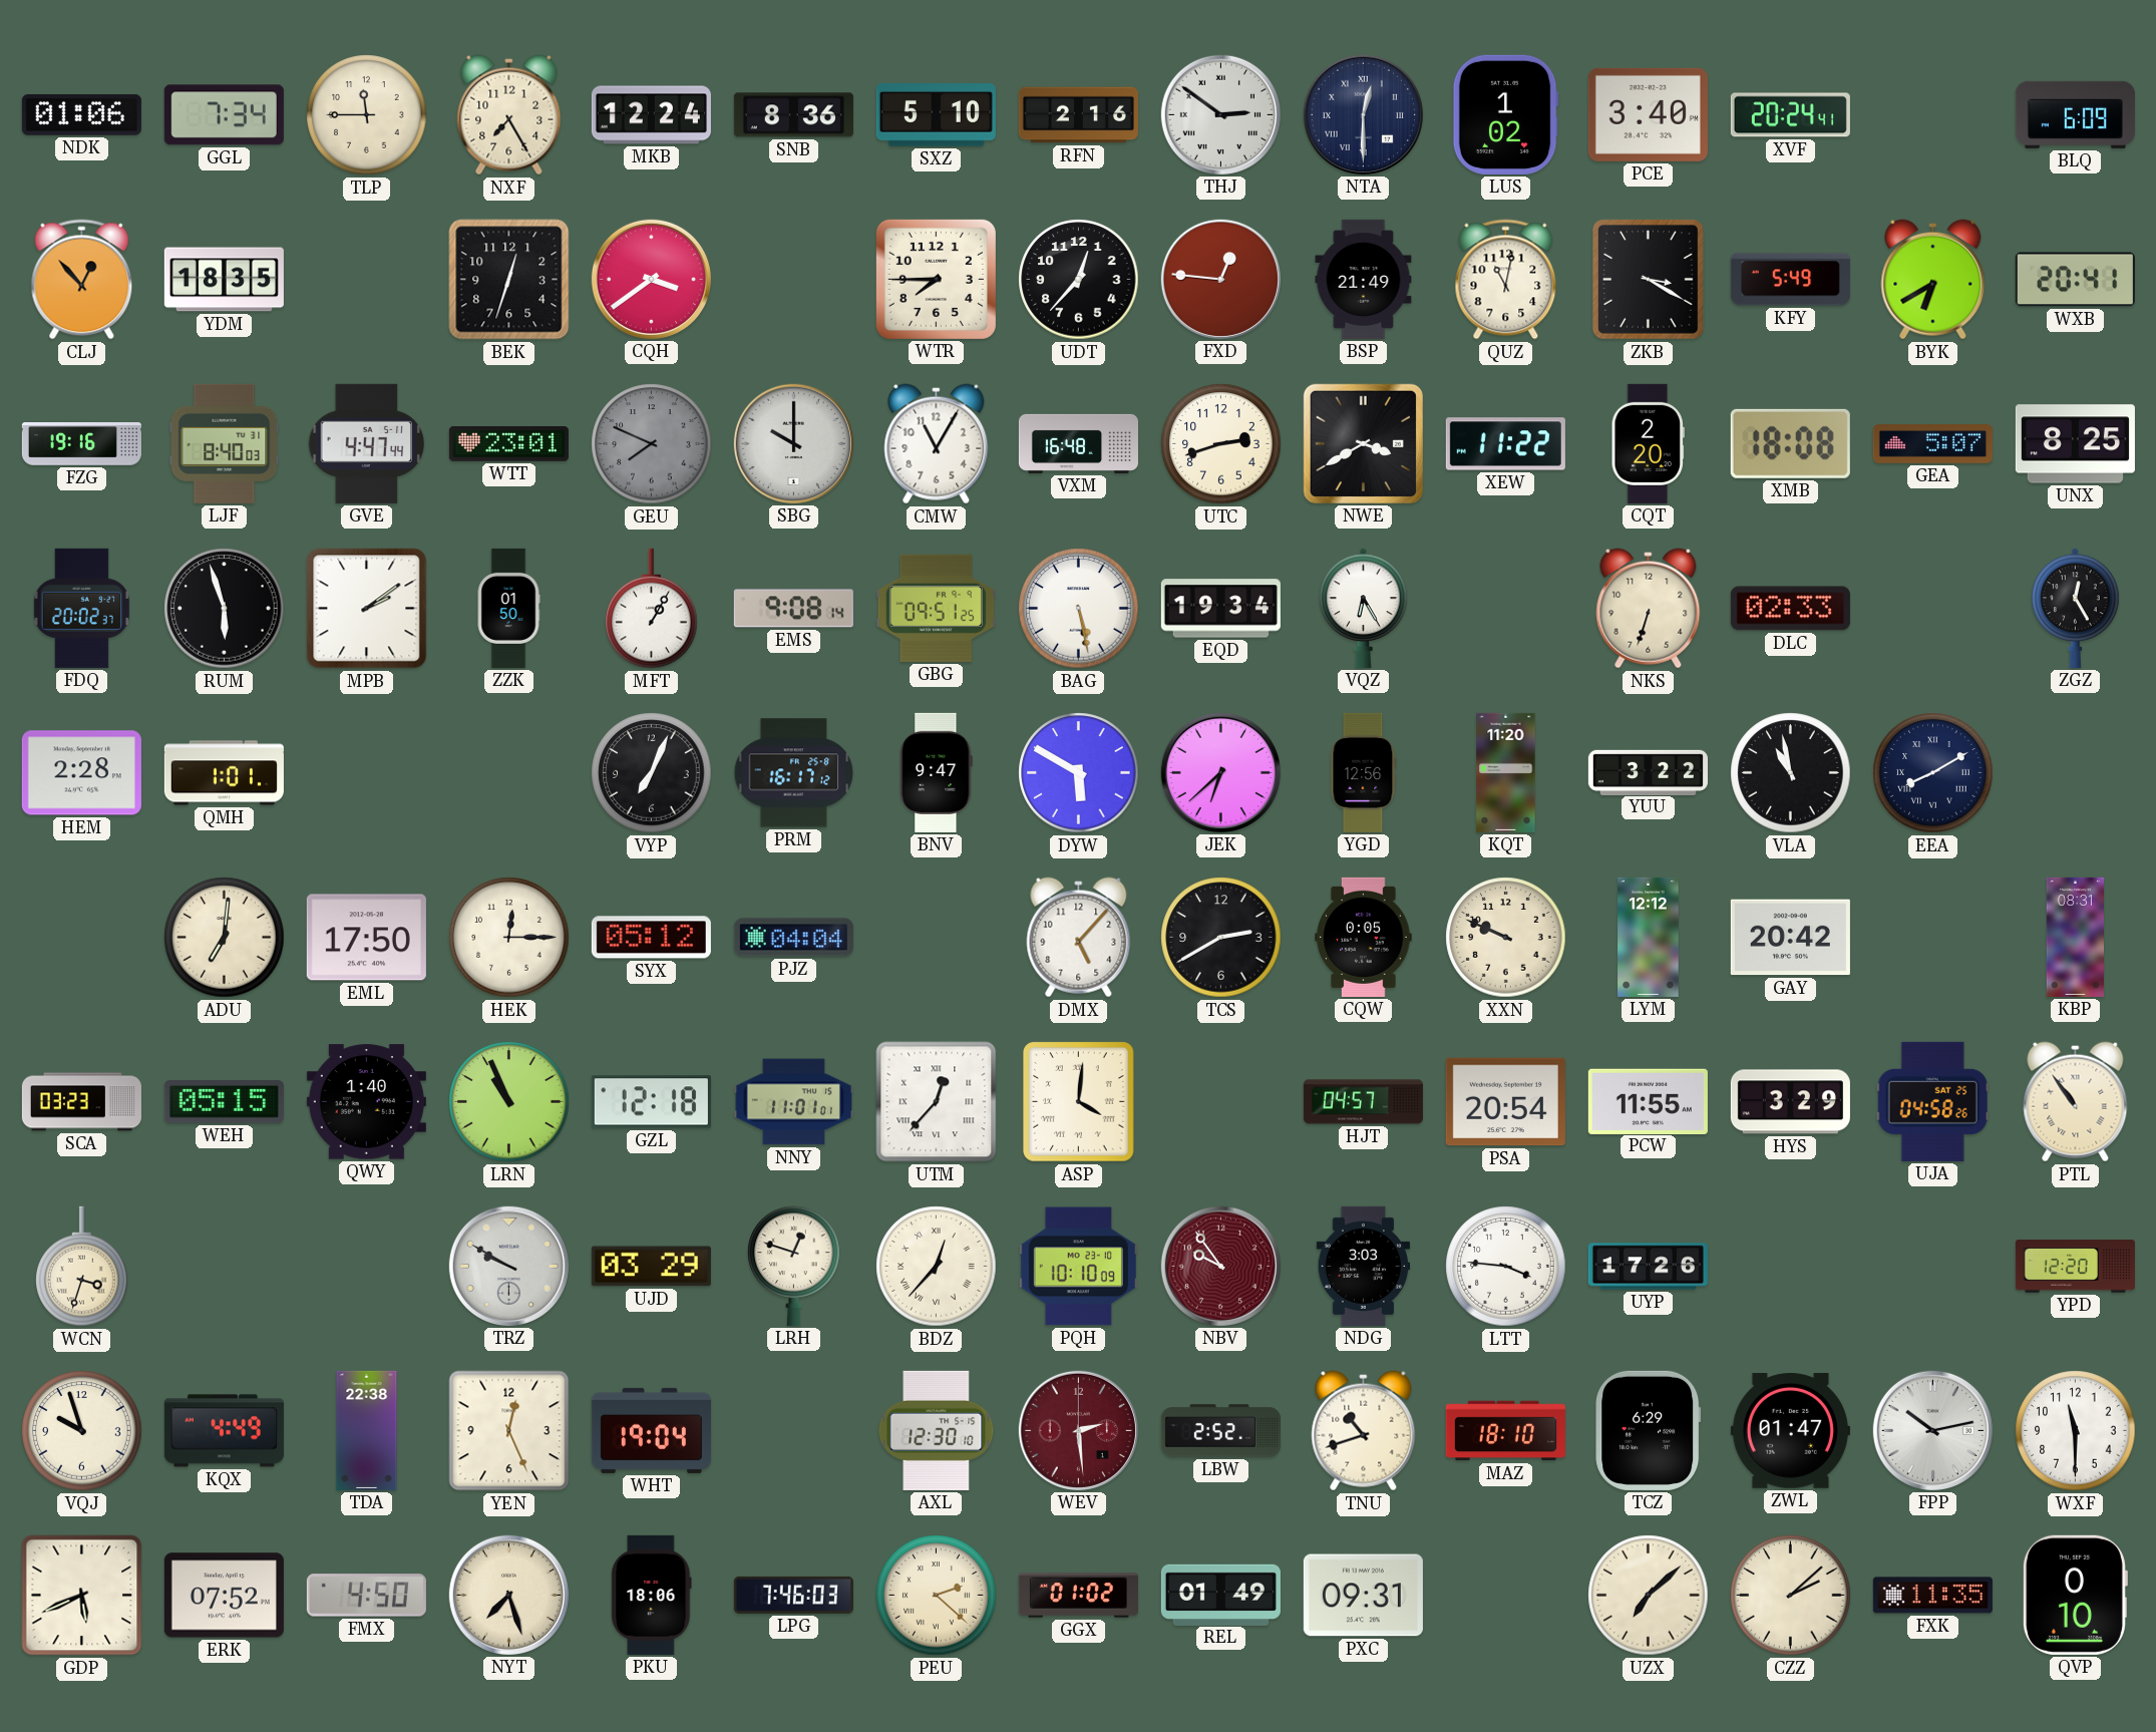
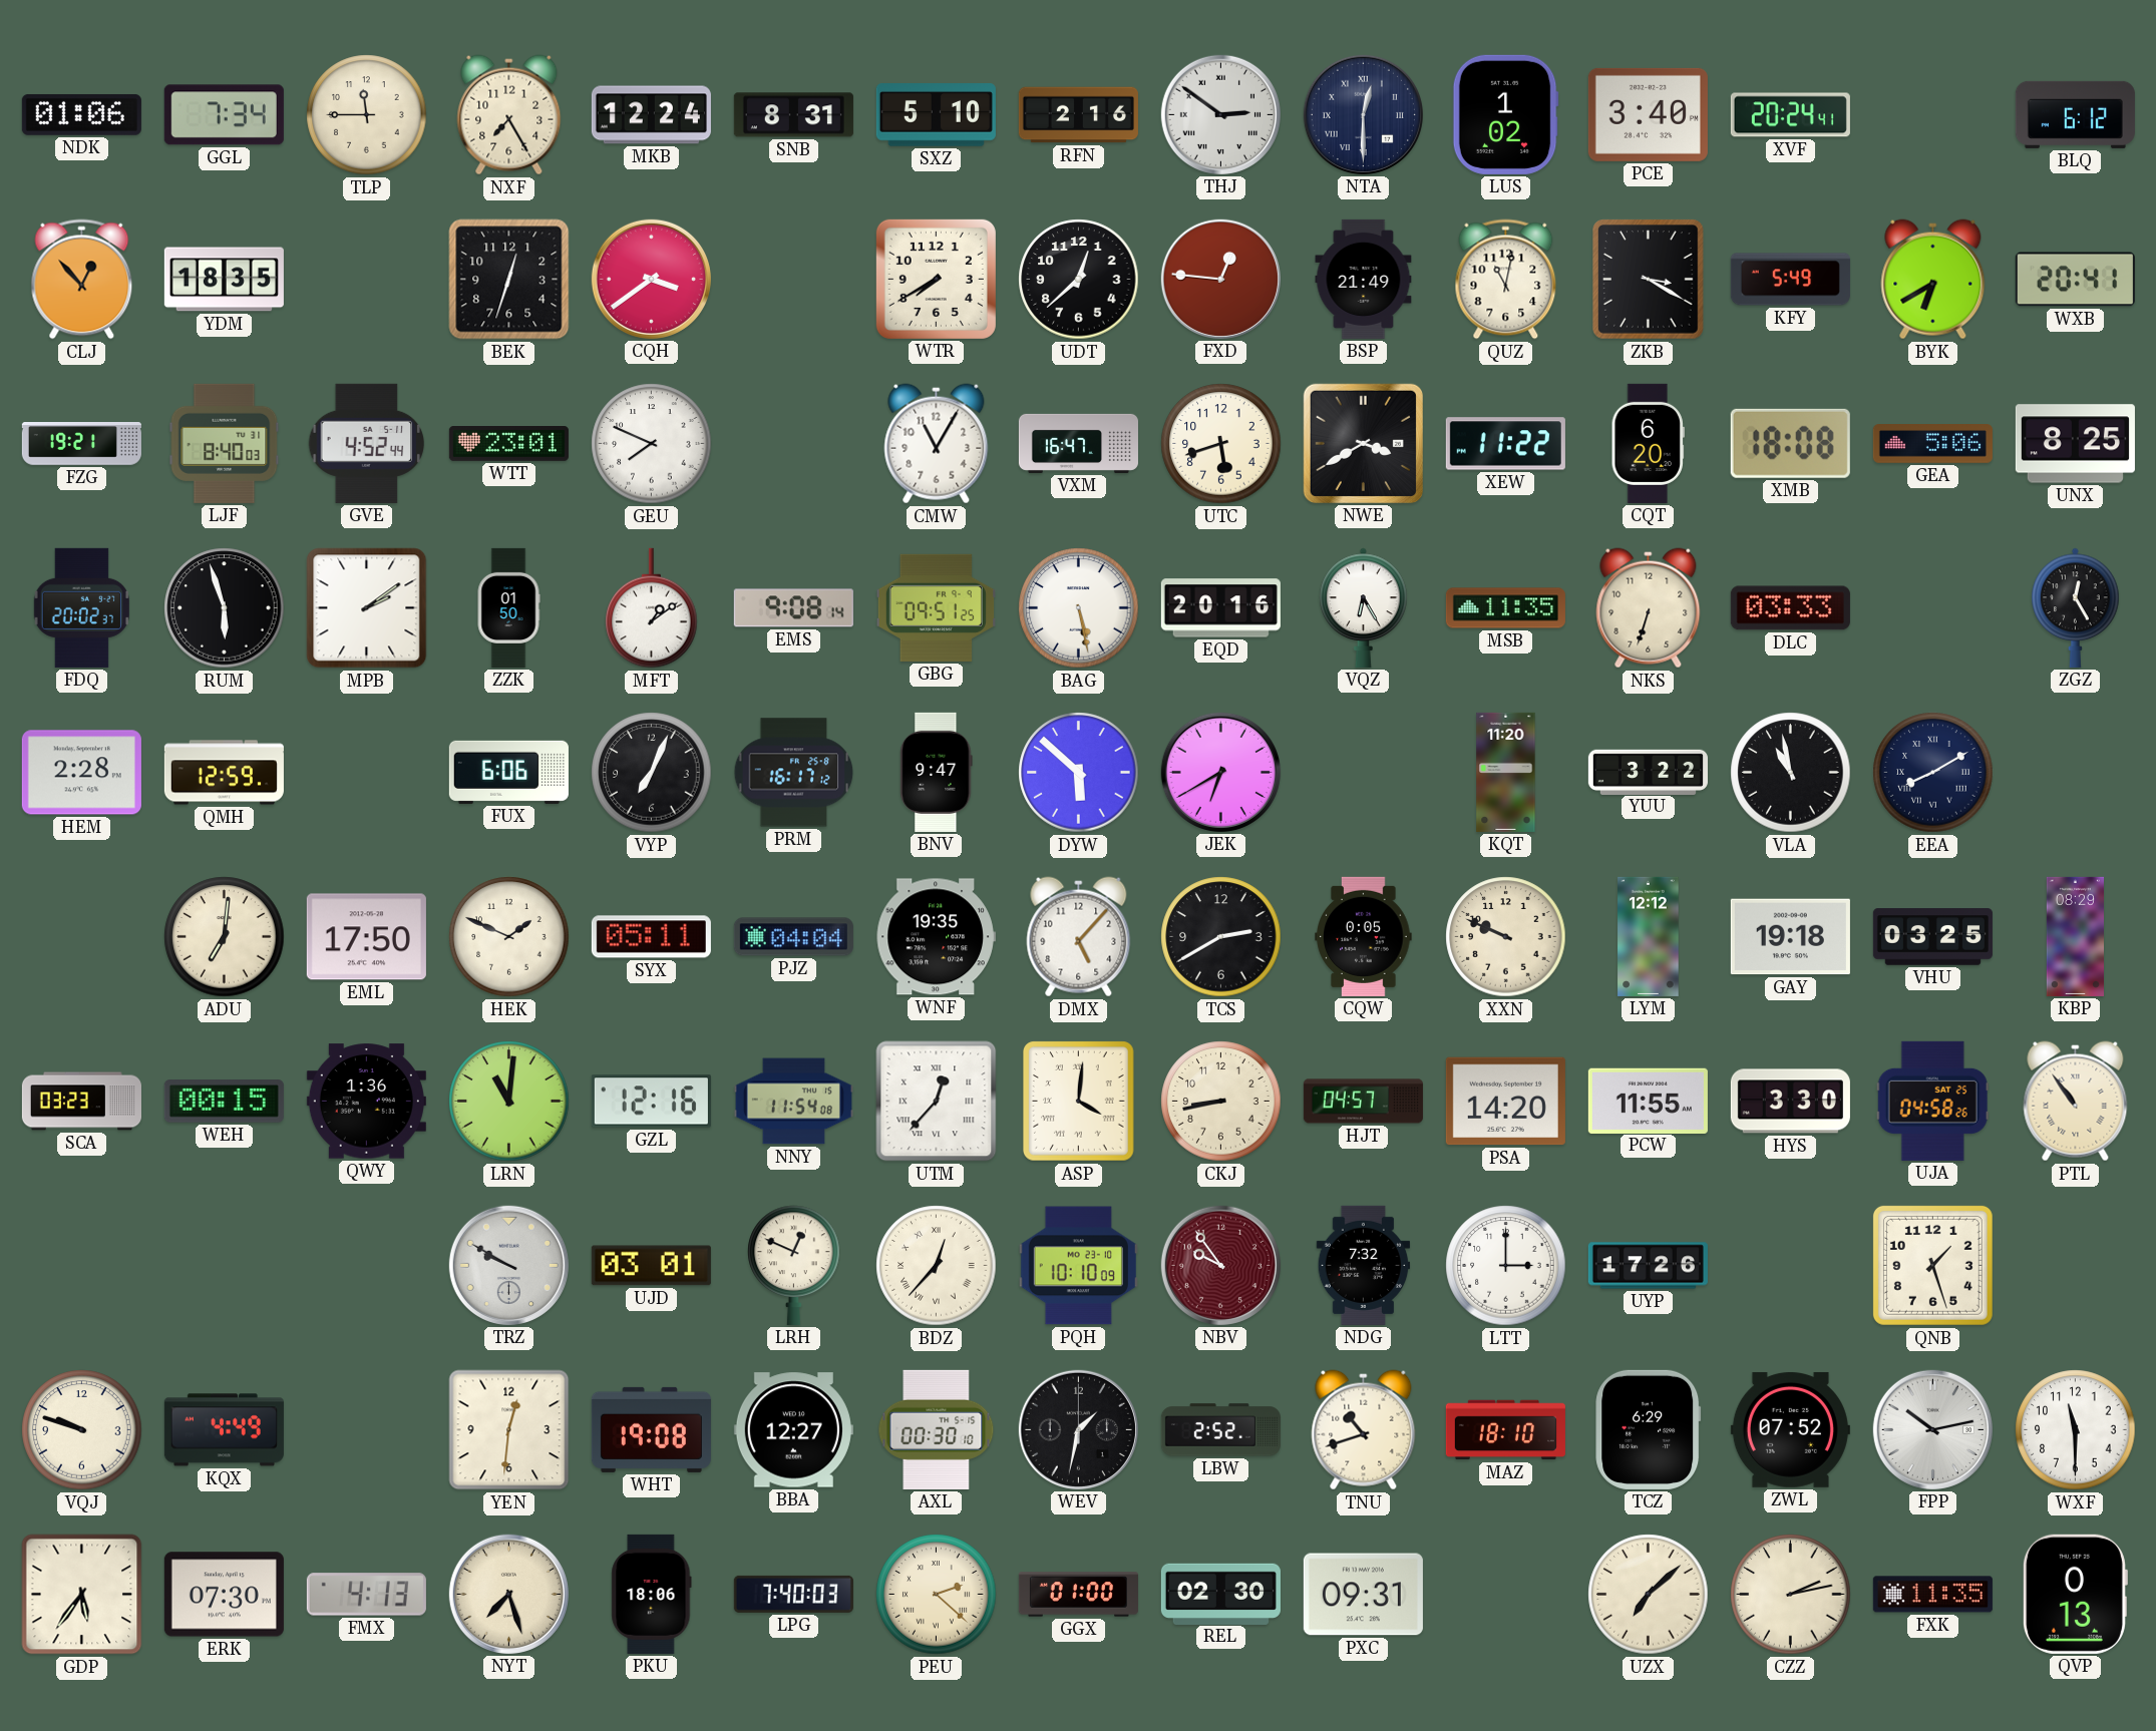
SNB: 8:36 -> 8:31 (793, 115)
BLQ: 6:09 -> 6:12 (2075, 114)
WTR: 7:45 -> 7:40 (936, 279)
UDT: 12:37 -> 12:38 (1079, 280)
FZG: 19:16 -> 19:21 (81, 444)
GVE: 4:47 -> 4:52 (367, 443)
GEU dial: grey -> white (652, 444)
SBG: 10:00 -> none (793, 443)
VXM: 16:48 -> 16:47 (1078, 443)
UTC: 2:42 -> 5:42 (1221, 444)
CQT: 2:20 -> 6:20 (1648, 443)
GEA: 5:07 -> 5:06 (1932, 444)
MFT: 1:05 -> 1:09 (652, 608)
EQD: 19:34 -> 20:16 (1220, 608)
MSB: none -> 11:35 (1505, 608)
DLC: 02:33 -> 03:33 (1790, 608)
QMH: 1:01 -> 12:59 (224, 773)
FUX: none -> 6:06 (508, 772)
DYW: 5:50 -> 5:52 (1079, 773)
JEK: 6:38 -> 6:40 (1220, 772)
YGD: 12:56 -> none (1364, 772)
HEK: 12:15 -> 1:49 (509, 937)
SYX: 05:12 -> 05:11 (651, 937)
WNF: none -> 19:35 (936, 937)
GAY: 20:42 -> 19:18 (1790, 937)
VHU: none -> 03:25 (1932, 937)
KBP: 08:31 -> 08:29 (2075, 936)
WEH: 05:15 -> 00:15 (224, 1102)
QWY: 1:40 -> 1:36 (366, 1102)
LRN: 10:56 -> 11:01 (509, 1102)
GZL: 12:18 -> 12:16 (651, 1102)
NNY: 11:01 -> 11:54 (793, 1102)
CKJ: none -> 8:43 (1221, 1102)
PSA: 20:54 -> 14:20 (1505, 1102)
HYS: 3:29 -> 3:30 (1790, 1102)
WCN: 3:33 -> none (82, 1267)
UJD: 03:29 -> 03:01 (651, 1266)
LRH: 12:48 -> 12:49 (794, 1265)
NDG: 3:03 -> 7:32 (1364, 1265)
LTT: 3:46 -> 3:00 (1506, 1266)
QNB: none -> 1:27 (1932, 1265)
YPD: 12:20 -> none (2075, 1267)
VQJ: 9:57 -> 9:48 (82, 1430)
TDA: 22:38 -> none (367, 1430)
YEN: 12:26 -> 12:31 (509, 1430)
WHT: 19:04 -> 19:08 (651, 1429)
BBA: none -> 12:27 (793, 1430)
AXL: 12:30 -> 00:30 (937, 1429)
WEV: 2:29 -> 1:32 (1078, 1429)
WEV dial: burgundy -> black (1078, 1429)
ZWL: 01:47 -> 07:52 (1790, 1429)
GDP: 5:41 -> 5:36 (82, 1595)
ERK: 07:52 -> 07:30 (224, 1595)
FMX: 4:50 -> 4:13 (366, 1595)
LPG: 7:46 -> 7:40 (793, 1594)
GGX: 01:02 -> 01:00 (1078, 1595)
REL: 01:49 -> 02:30 (1220, 1594)
CZZ: 2:08 -> 2:13 (1791, 1595)
QVP: 0:10 -> 0:13 (2075, 1594)
